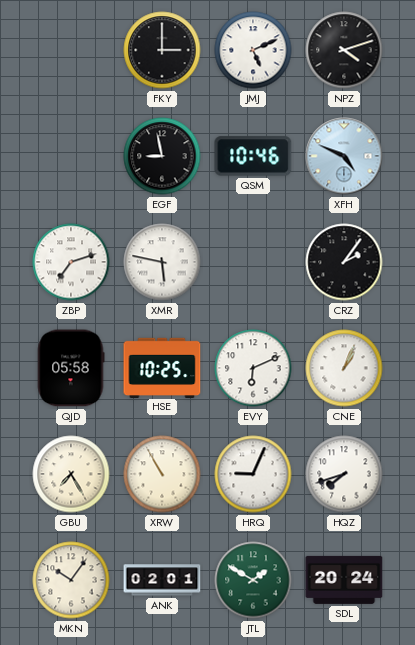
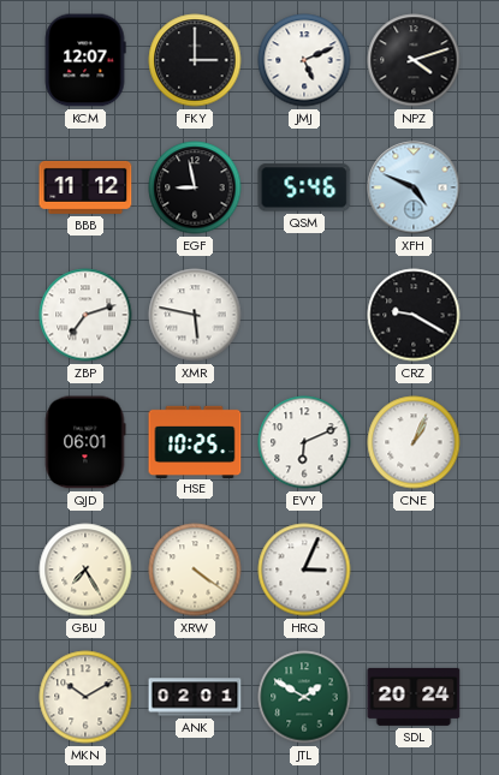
KCM: none -> 12:07 (85, 60)
BBB: none -> 11:12 (85, 187)
QSM: 10:46 -> 5:46 (304, 187)
CRZ: 2:06 -> 9:20 (414, 315)
QJD: 05:58 -> 06:01 (85, 442)
XRW: 10:55 -> 4:21 (195, 570)
HRQ: 9:04 -> 3:04 (304, 570)
HQZ: 7:42 -> none (344, 474)
MKN: 10:06 -> 10:10 (85, 697)
